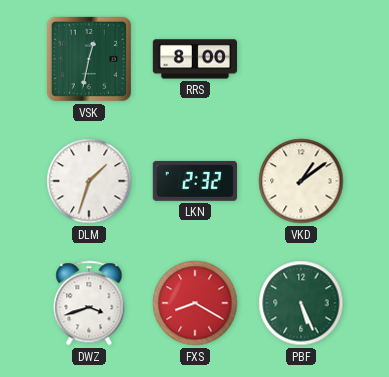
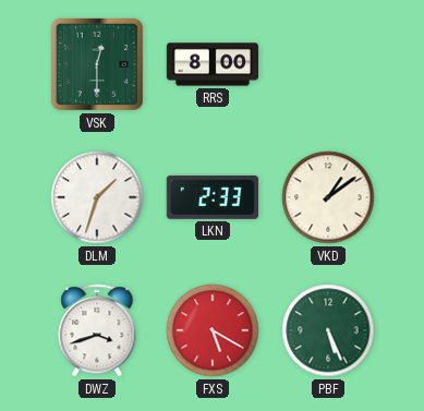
VSK: 12:32 -> 12:30 (97, 64)
LKN: 2:32 -> 2:33 (213, 197)
FXS: 8:20 -> 5:20 (213, 330)
